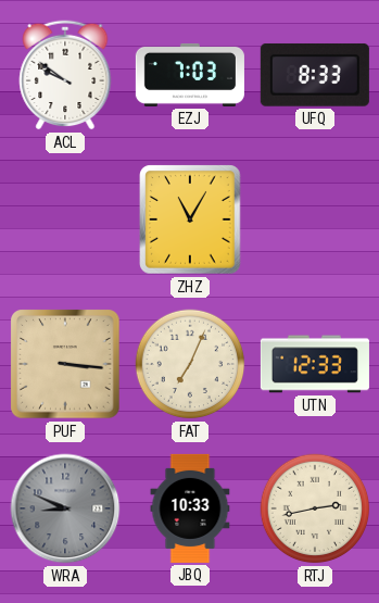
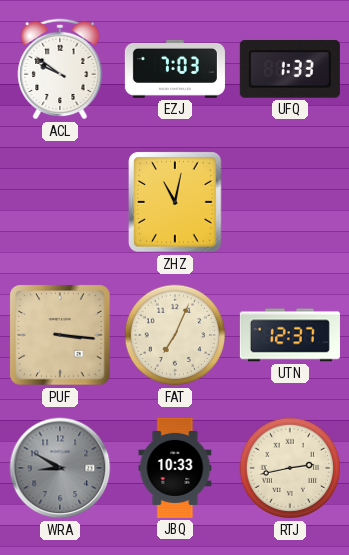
UFQ: 8:33 -> 1:33 (290, 69)
ZHZ: 11:05 -> 11:02 (175, 202)
UTN: 12:33 -> 12:37 (290, 335)
WRA: 8:49 -> 8:50 (60, 468)
